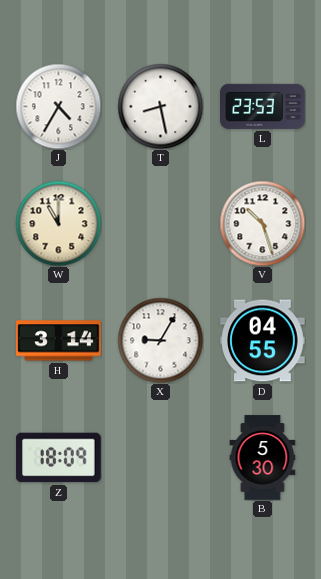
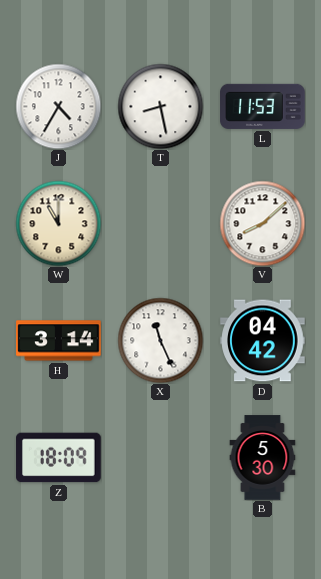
L: 23:53 -> 11:53 (263, 106)
V: 10:27 -> 8:08 (262, 223)
X: 9:05 -> 11:26 (160, 340)
D: 04:55 -> 04:42 (263, 341)
